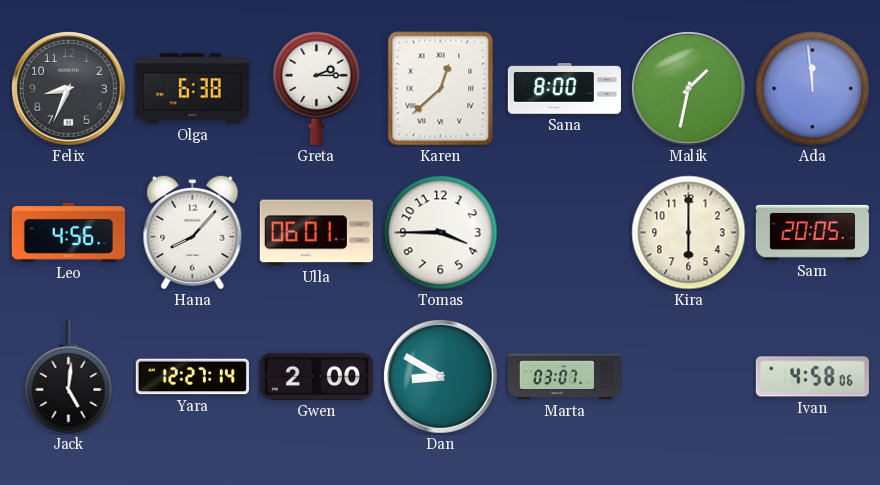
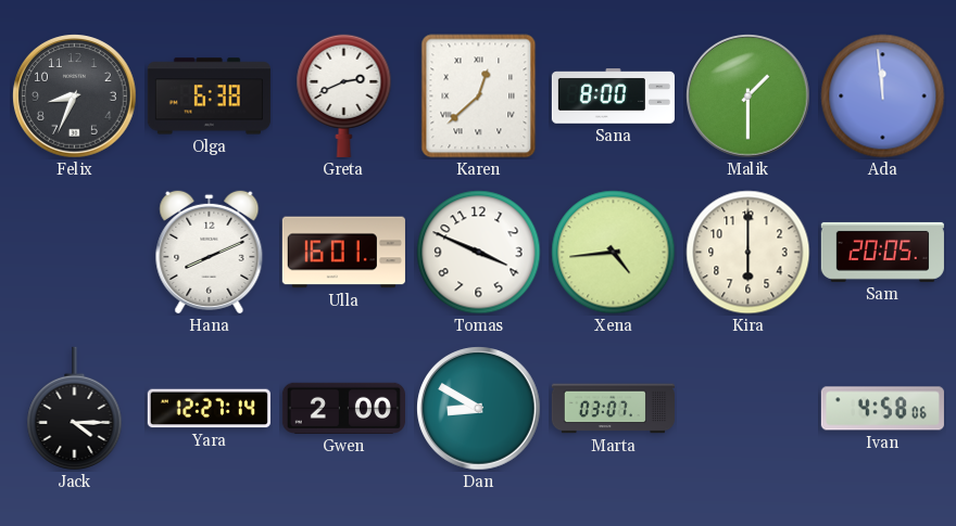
Greta: 2:15 -> 2:41 (344, 95)
Malik: 1:32 -> 1:30 (749, 97)
Leo: 4:56 -> none (68, 232)
Hana: 8:07 -> 8:11 (210, 252)
Ulla: 06:01 -> 16:01 (343, 253)
Tomas: 3:45 -> 3:49 (479, 253)
Xena: none -> 4:44 (614, 253)
Jack: 5:01 -> 4:15 (75, 408)
